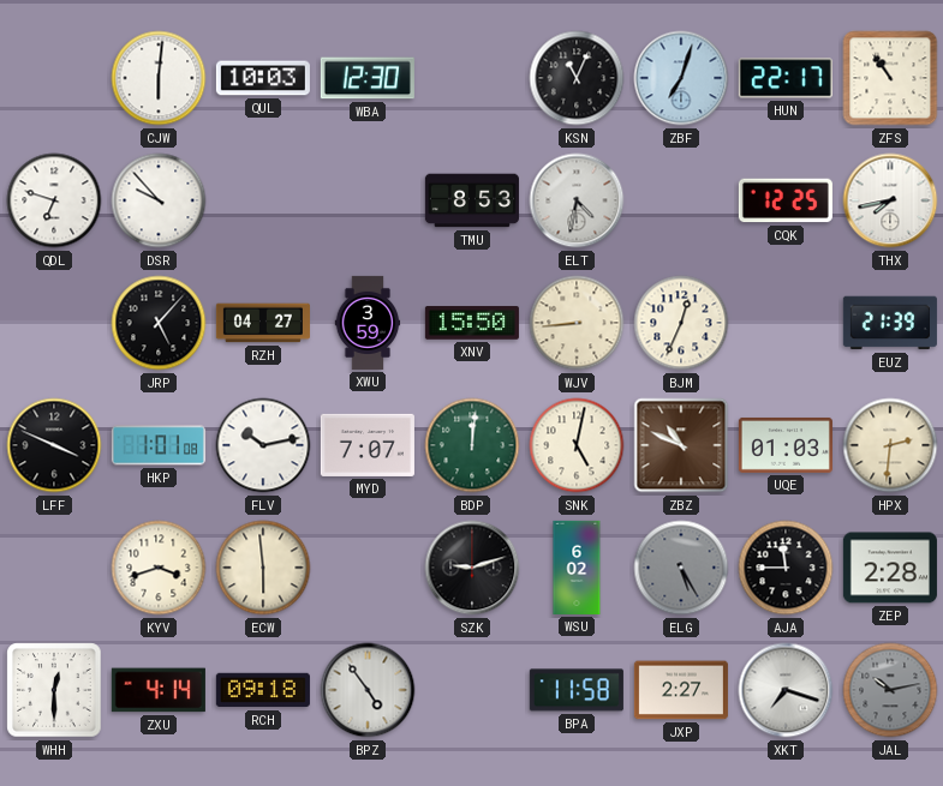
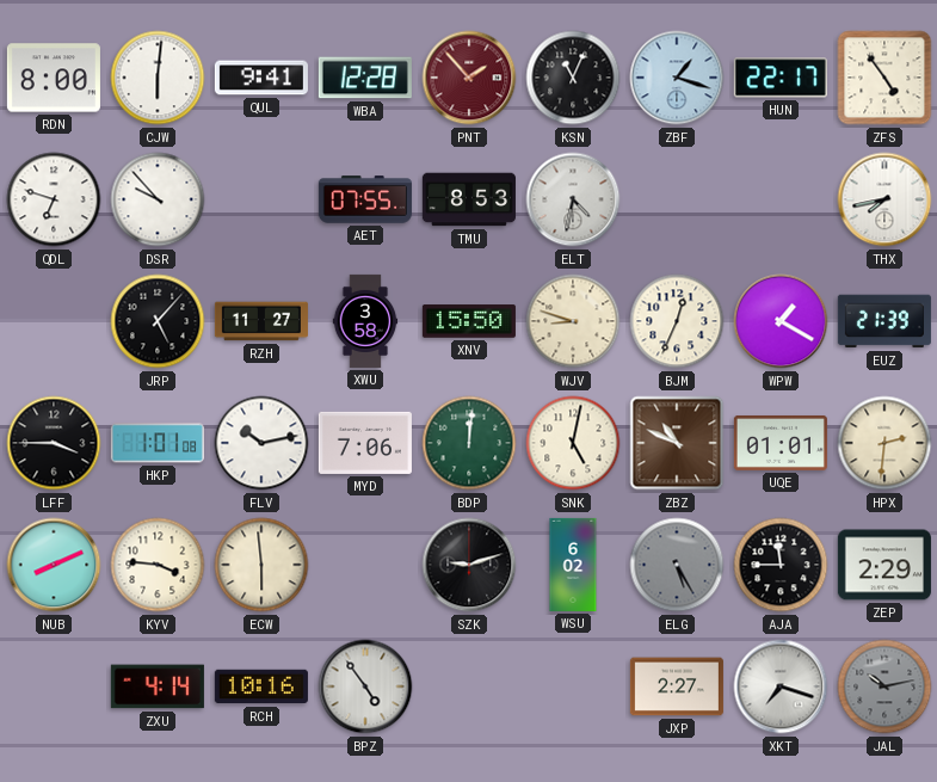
RDN: none -> 8:00 (54, 78)
QUL: 10:03 -> 9:41 (261, 78)
WBA: 12:30 -> 12:28 (365, 78)
PNT: none -> 1:53 (469, 78)
ZBF: 7:03 -> 1:18 (677, 78)
ZFS: 10:54 -> 4:54 (884, 78)
AET: none -> 07:55 (365, 199)
CQK: 12:25 -> none (786, 200)
RZH: 04:27 -> 11:27 (261, 321)
XWU: 3:59 -> 3:58 (365, 321)
WJV: 8:44 -> 8:48 (573, 321)
WPW: none -> 1:20 (781, 321)
LFF: 3:49 -> 3:45 (54, 443)
MYD: 7:07 -> 7:06 (365, 443)
UQE: 01:03 -> 01:01 (781, 443)
NUB: none -> 8:11 (54, 565)
KYV: 3:42 -> 3:46 (158, 565)
ZEP: 2:28 -> 2:29 (884, 565)
WHH: 12:30 -> none (54, 690)
RCH: 09:18 -> 10:16 (261, 686)
BPA: 11:58 -> none (577, 690)
